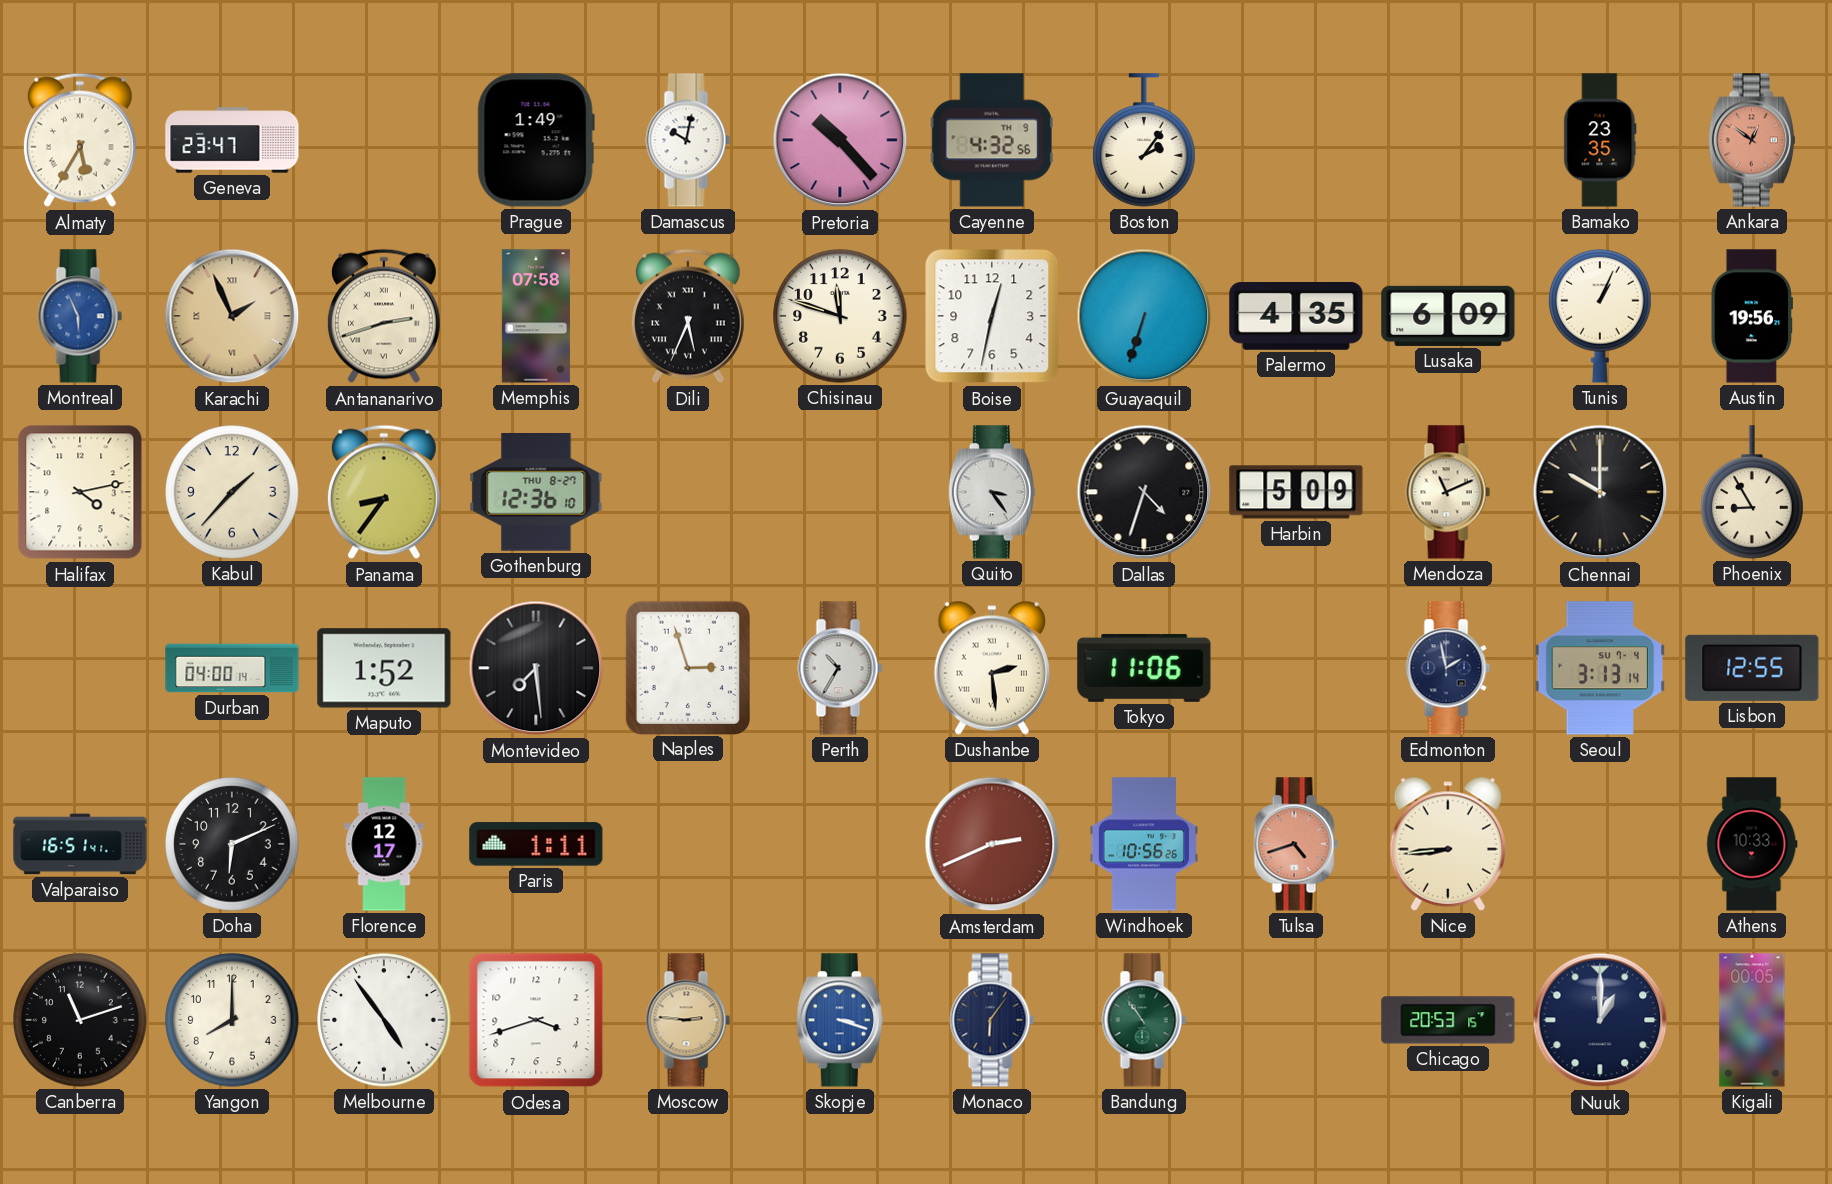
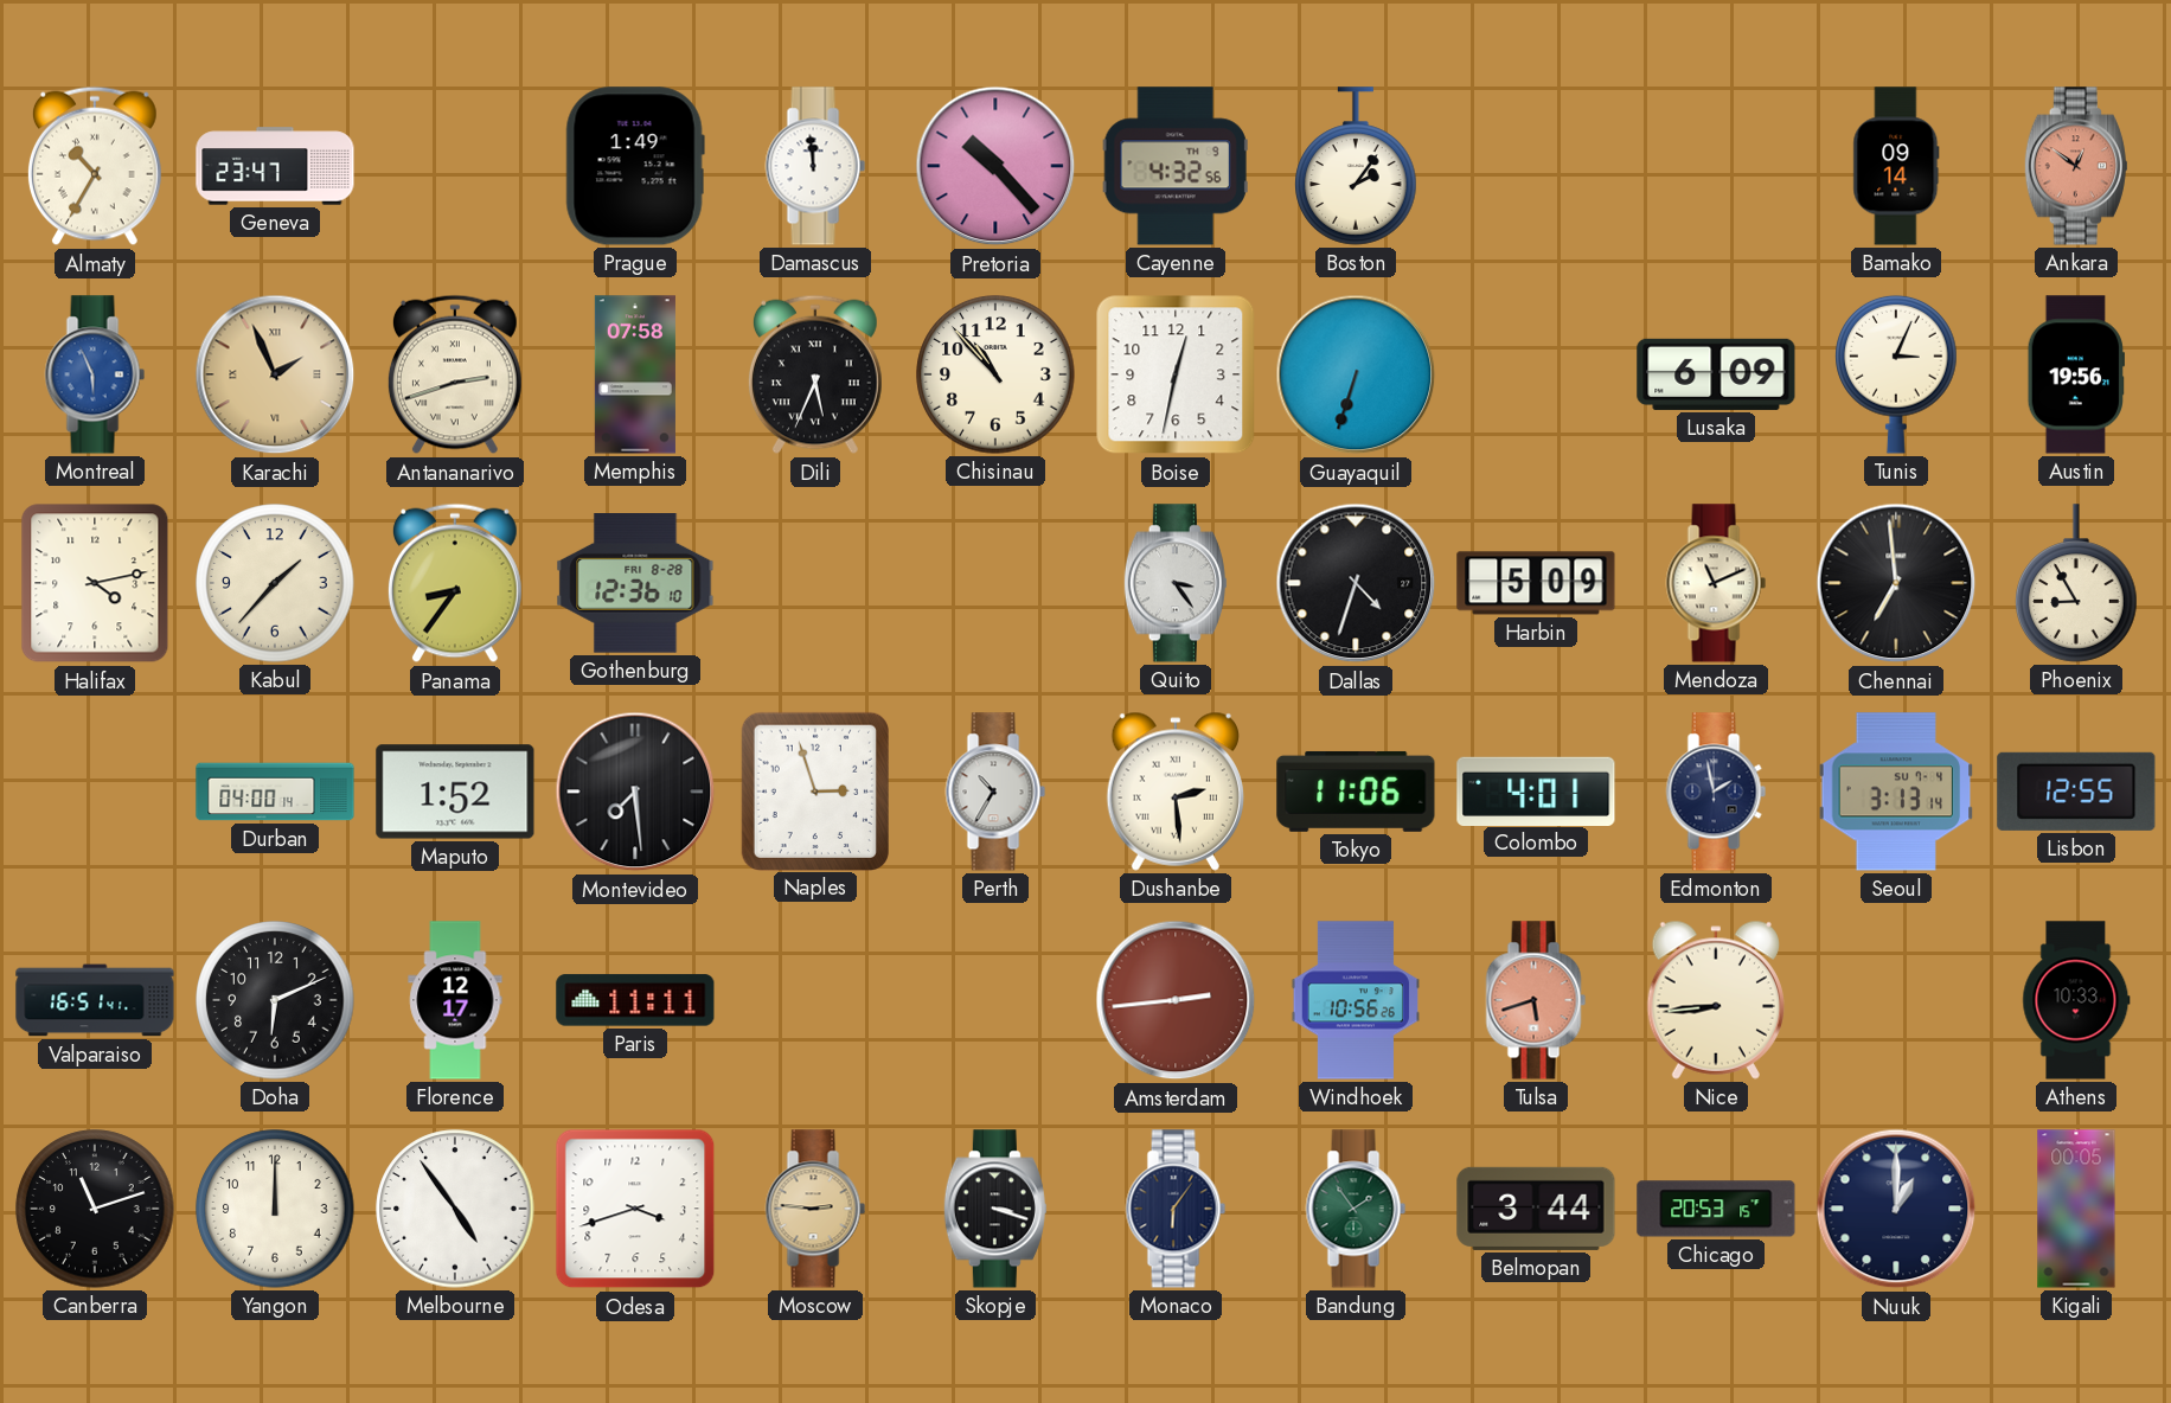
Almaty: 5:35 -> 10:35 (95, 166)
Damascus: 10:02 -> 11:59 (815, 166)
Bamako: 23:35 -> 09:14 (1896, 166)
Chisinau: 11:48 -> 10:53 (995, 374)
Palermo: 4:35 -> none (1296, 317)
Tunis: 1:04 -> 3:04 (1896, 374)
Gothenburg date: THU 8-27 -> FRI 8-28 (635, 584)
Chennai: 10:00 -> 6:59 (1896, 583)
Colombo: none -> 4:01 (1536, 790)
Paris: 1:11 -> 11:11 (635, 1000)
Amsterdam: 2:41 -> 2:44 (1176, 1000)
Tulsa: 4:42 -> 5:42 (1536, 1000)
Yangon: 8:00 -> 12:00 (275, 1209)
Skopje dial: blue -> black (995, 1209)
Bandung: 10:54 -> 1:54 (1356, 1209)
Belmopan: none -> 3:44 (1536, 1209)
